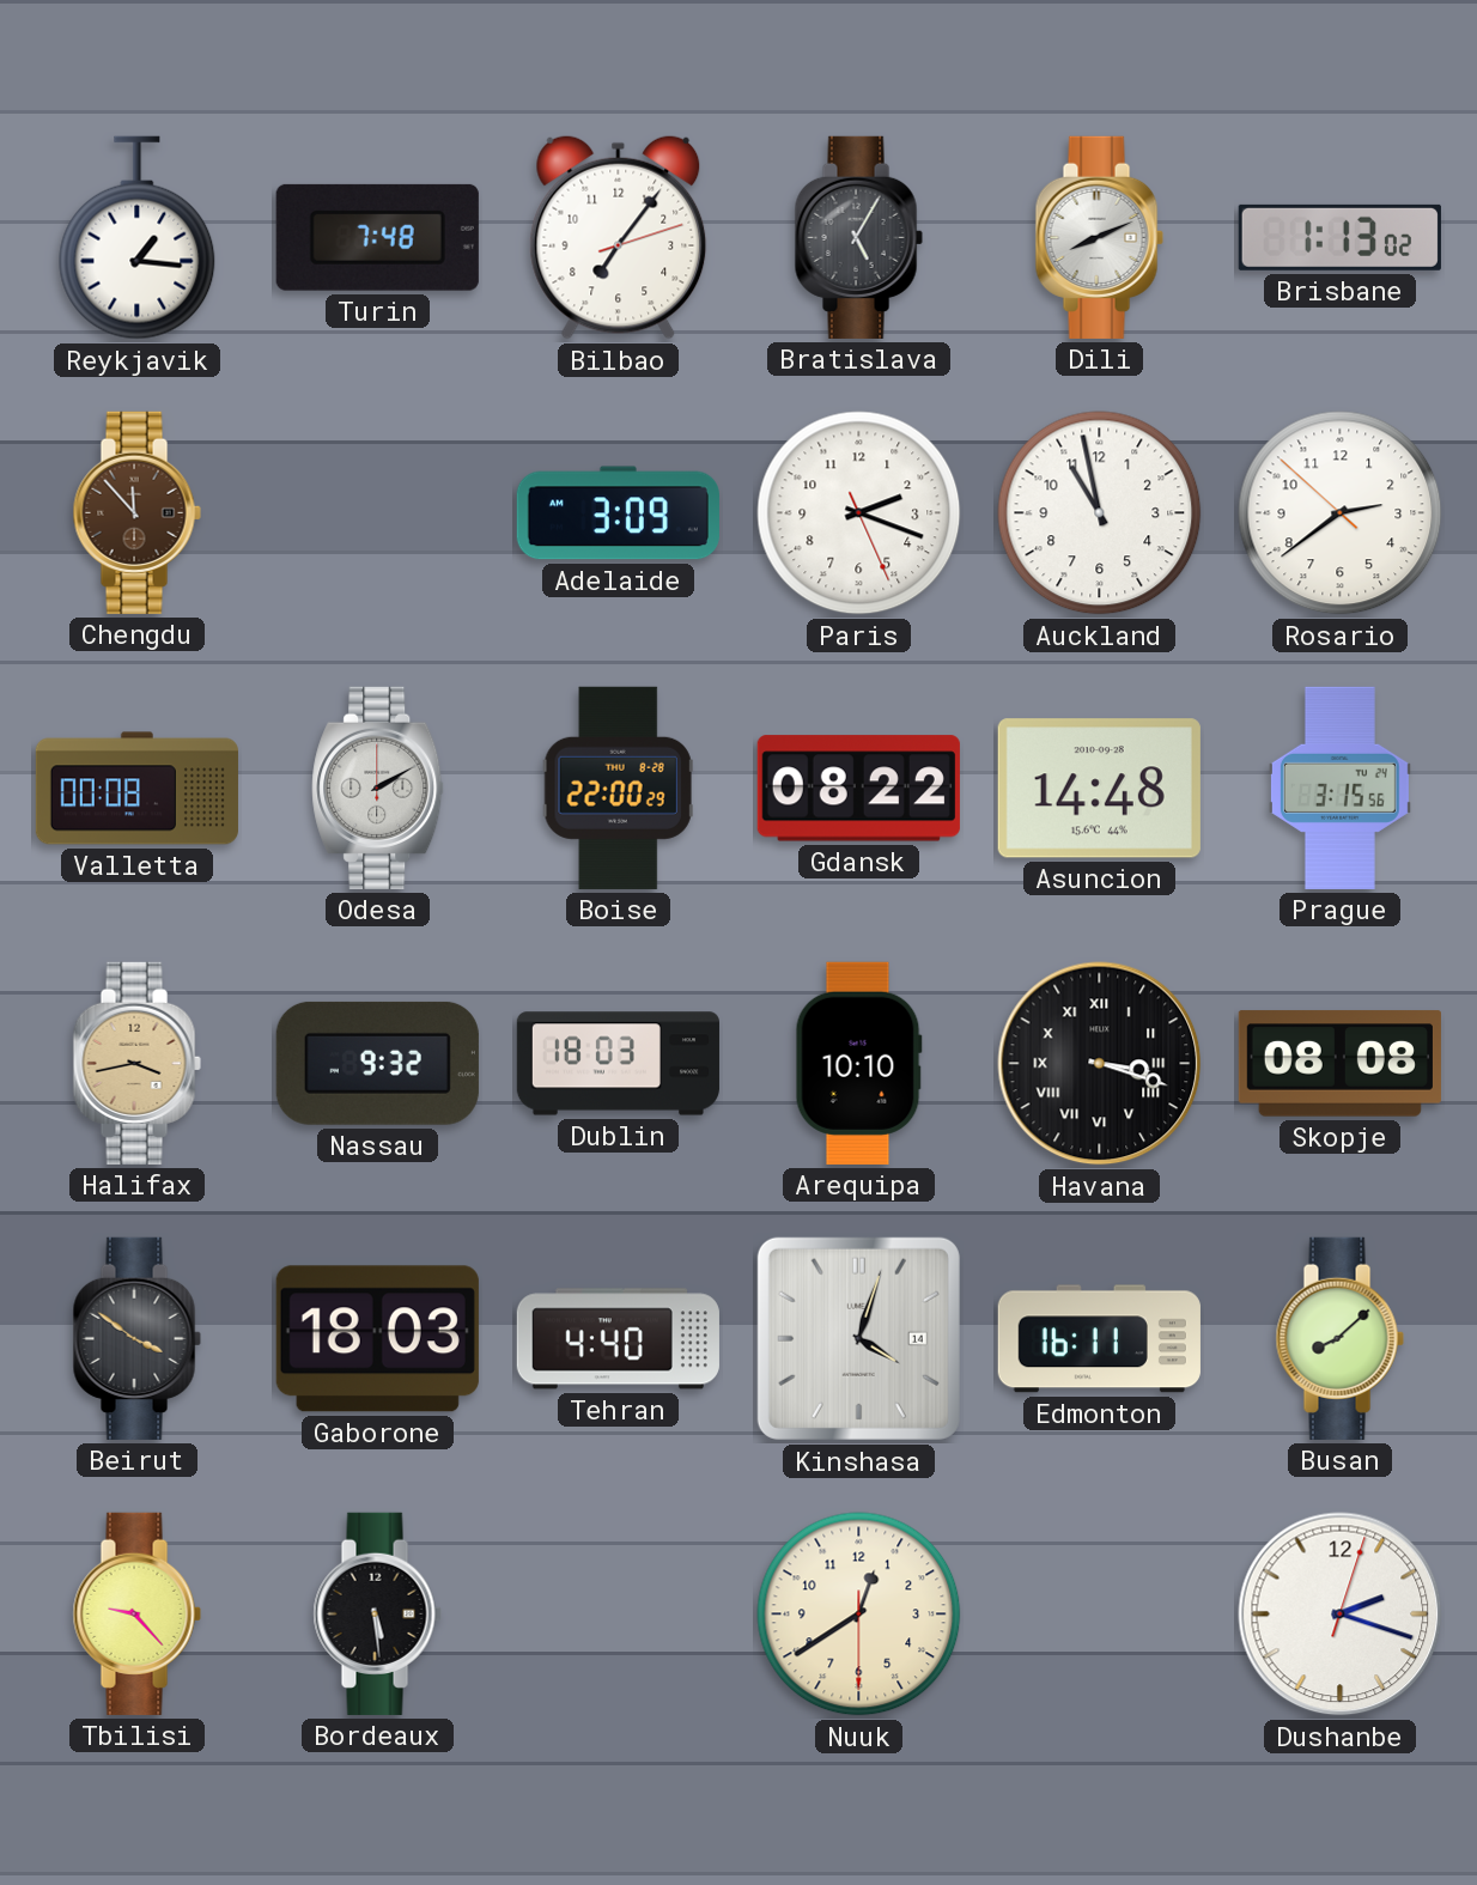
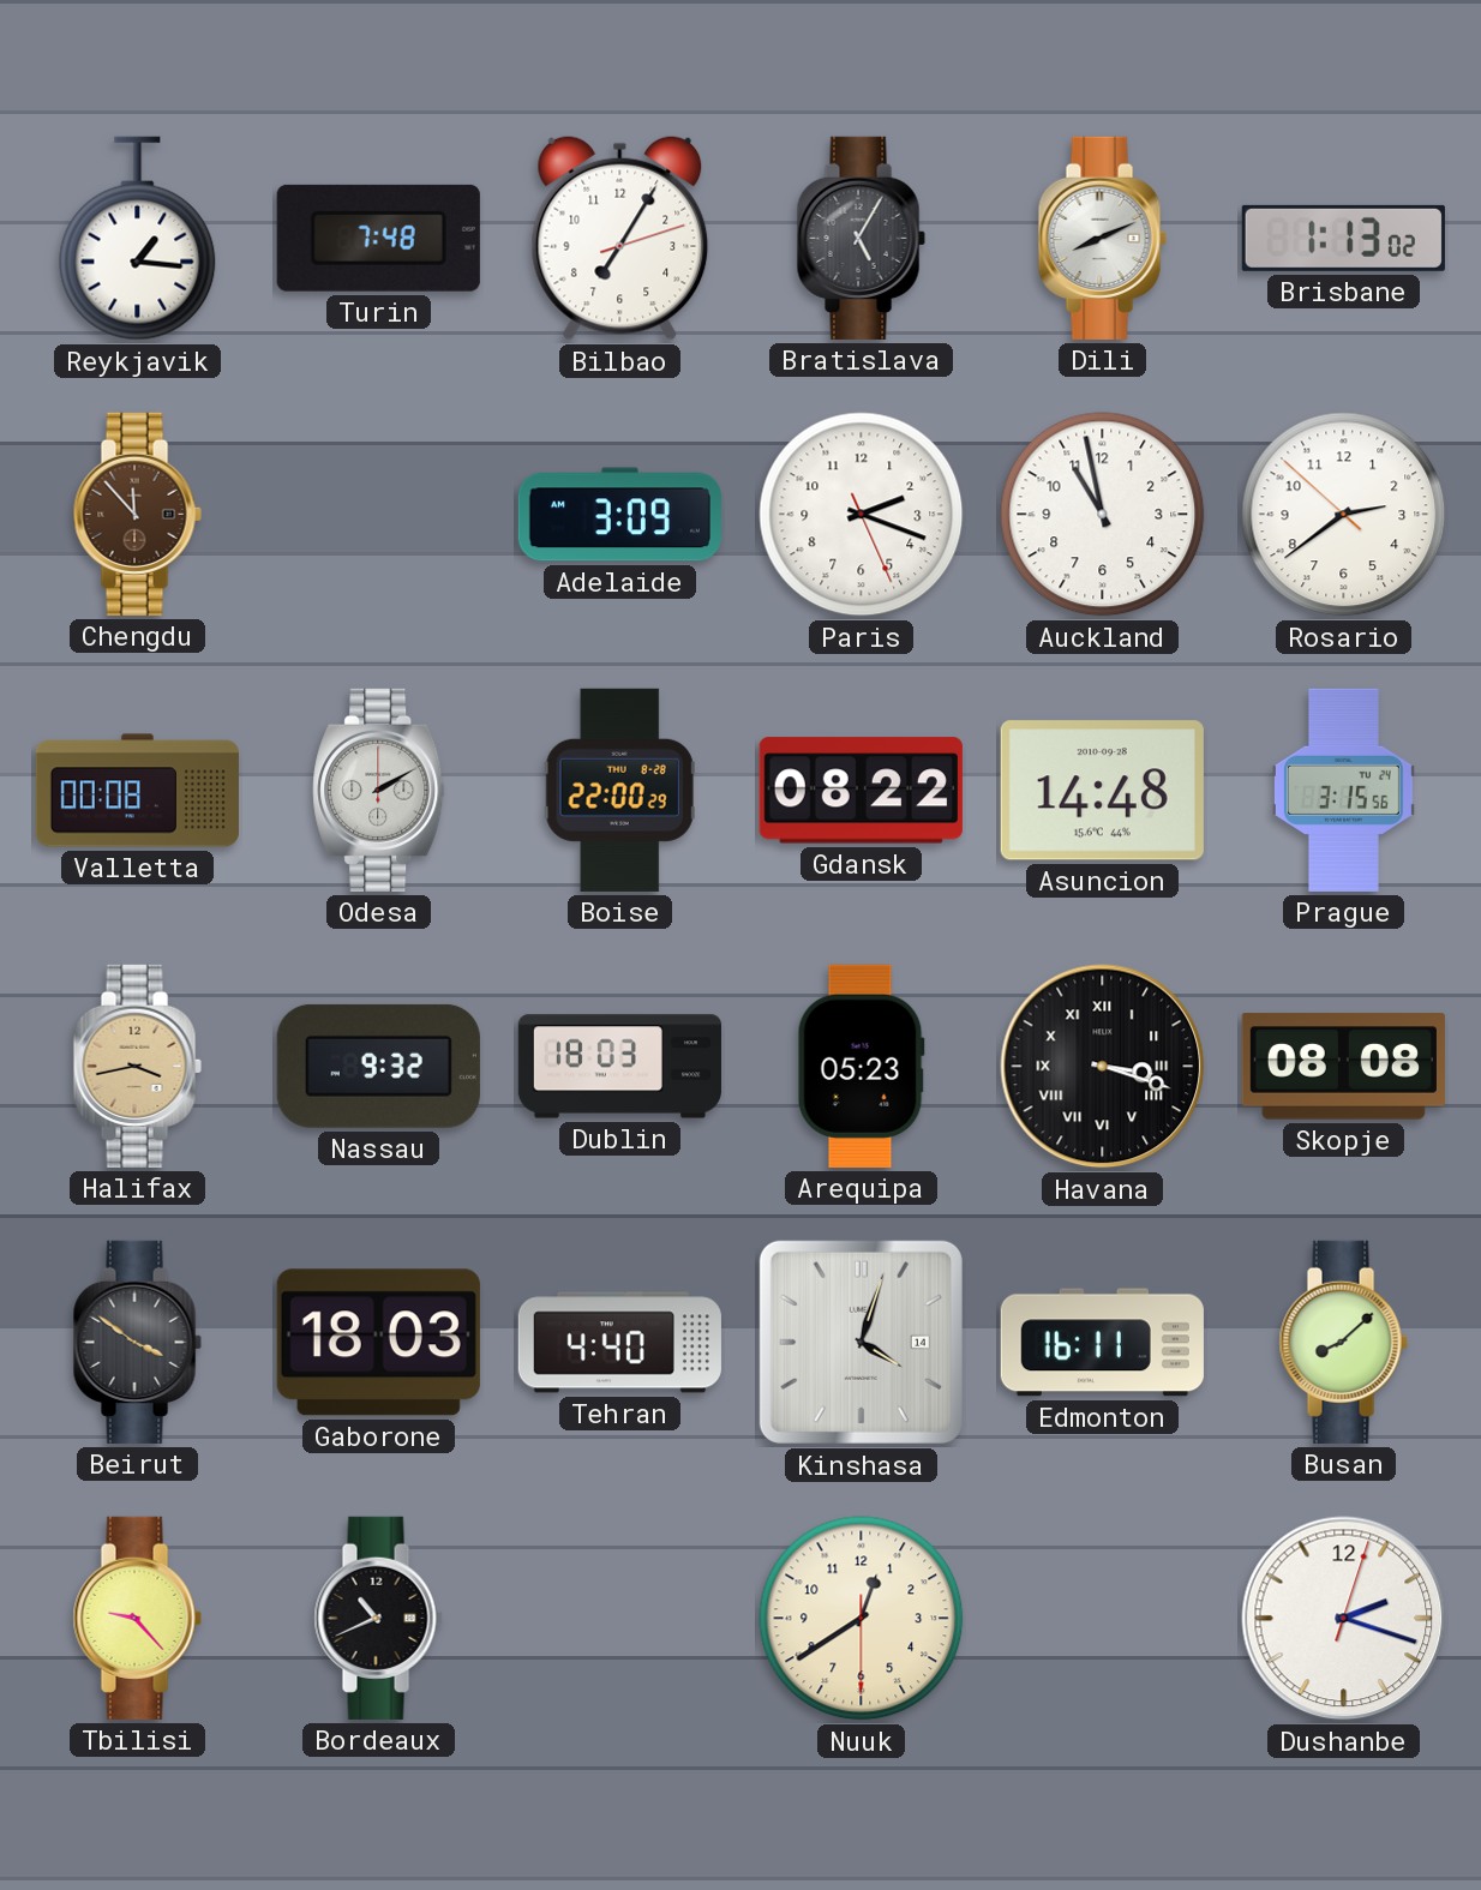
Bilbao: 7:06 -> 7:05 (620, 238)
Arequipa: 10:10 -> 05:23 (861, 1066)
Bordeaux: 5:29 -> 10:41 (378, 1618)
